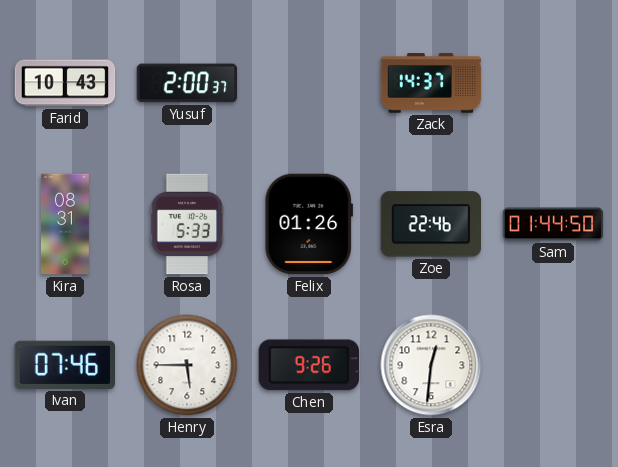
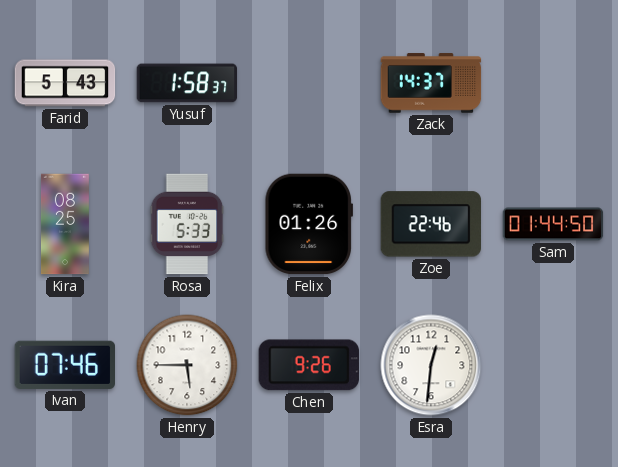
Farid: 10:43 -> 5:43 (65, 83)
Yusuf: 2:00 -> 1:58 (187, 83)
Kira: 08:31 -> 08:25 (65, 224)
